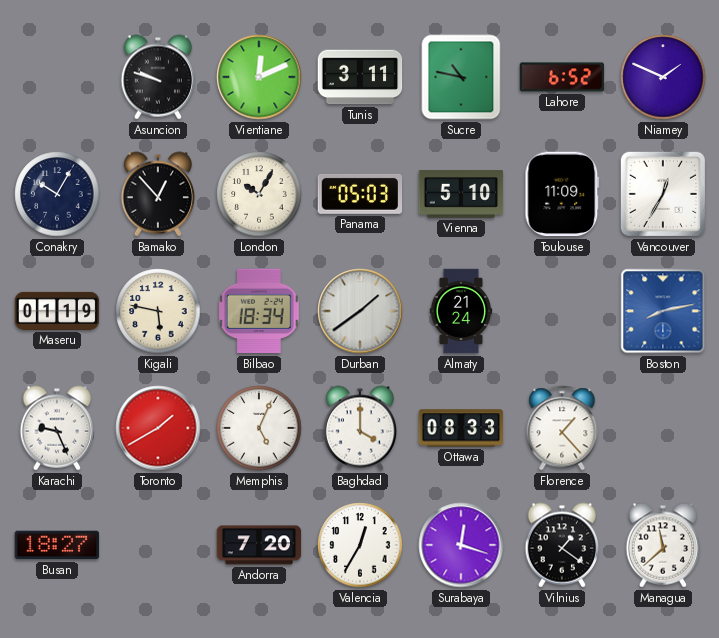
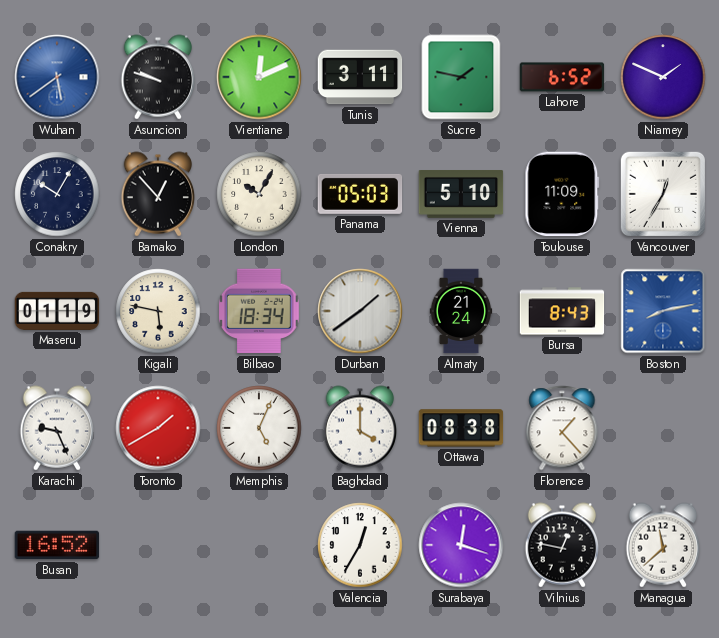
Wuhan: none -> 5:39 (57, 77)
Sucre: 10:47 -> 1:47 (461, 77)
Bursa: none -> 8:43 (562, 311)
Ottawa: 08:33 -> 08:38 (461, 428)
Busan: 18:27 -> 16:52 (57, 545)
Andorra: 7:20 -> none (259, 545)
Vilnius: 1:21 -> 12:47 (562, 545)
